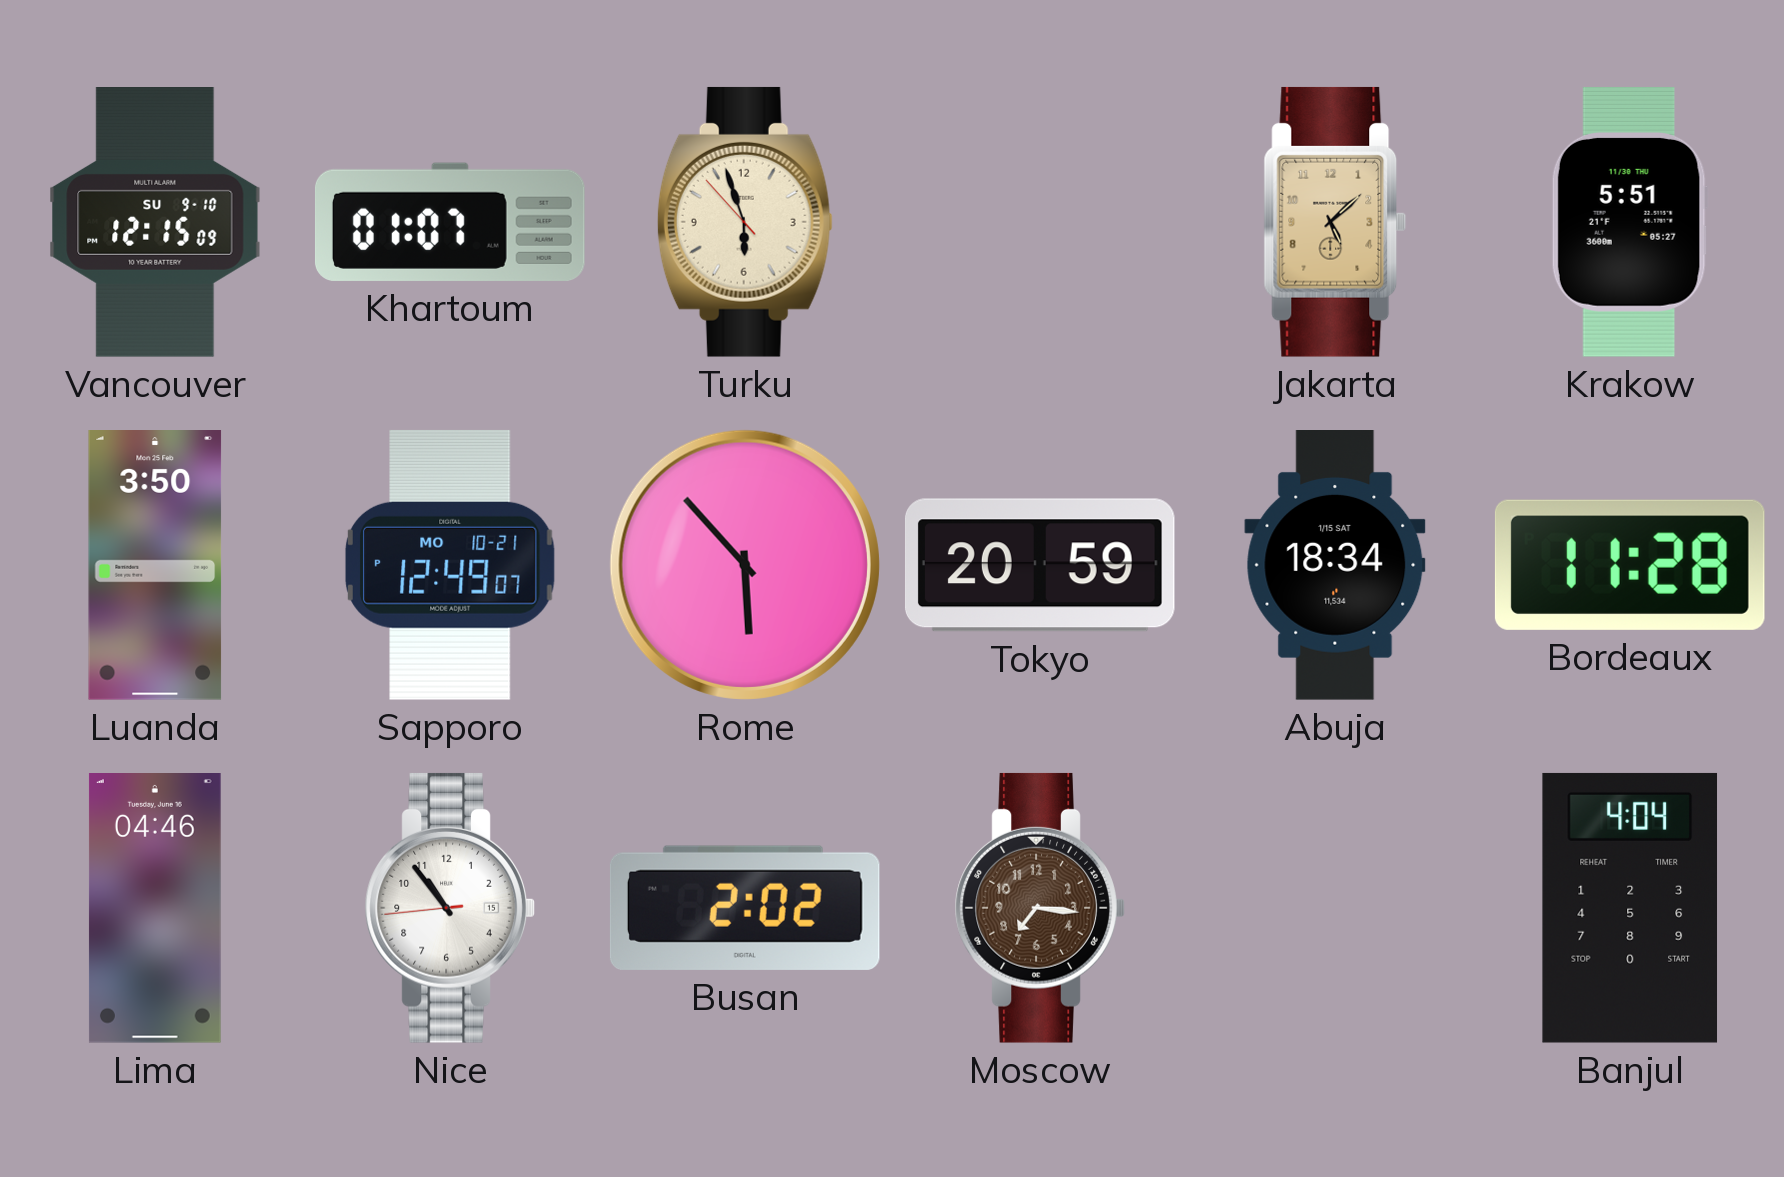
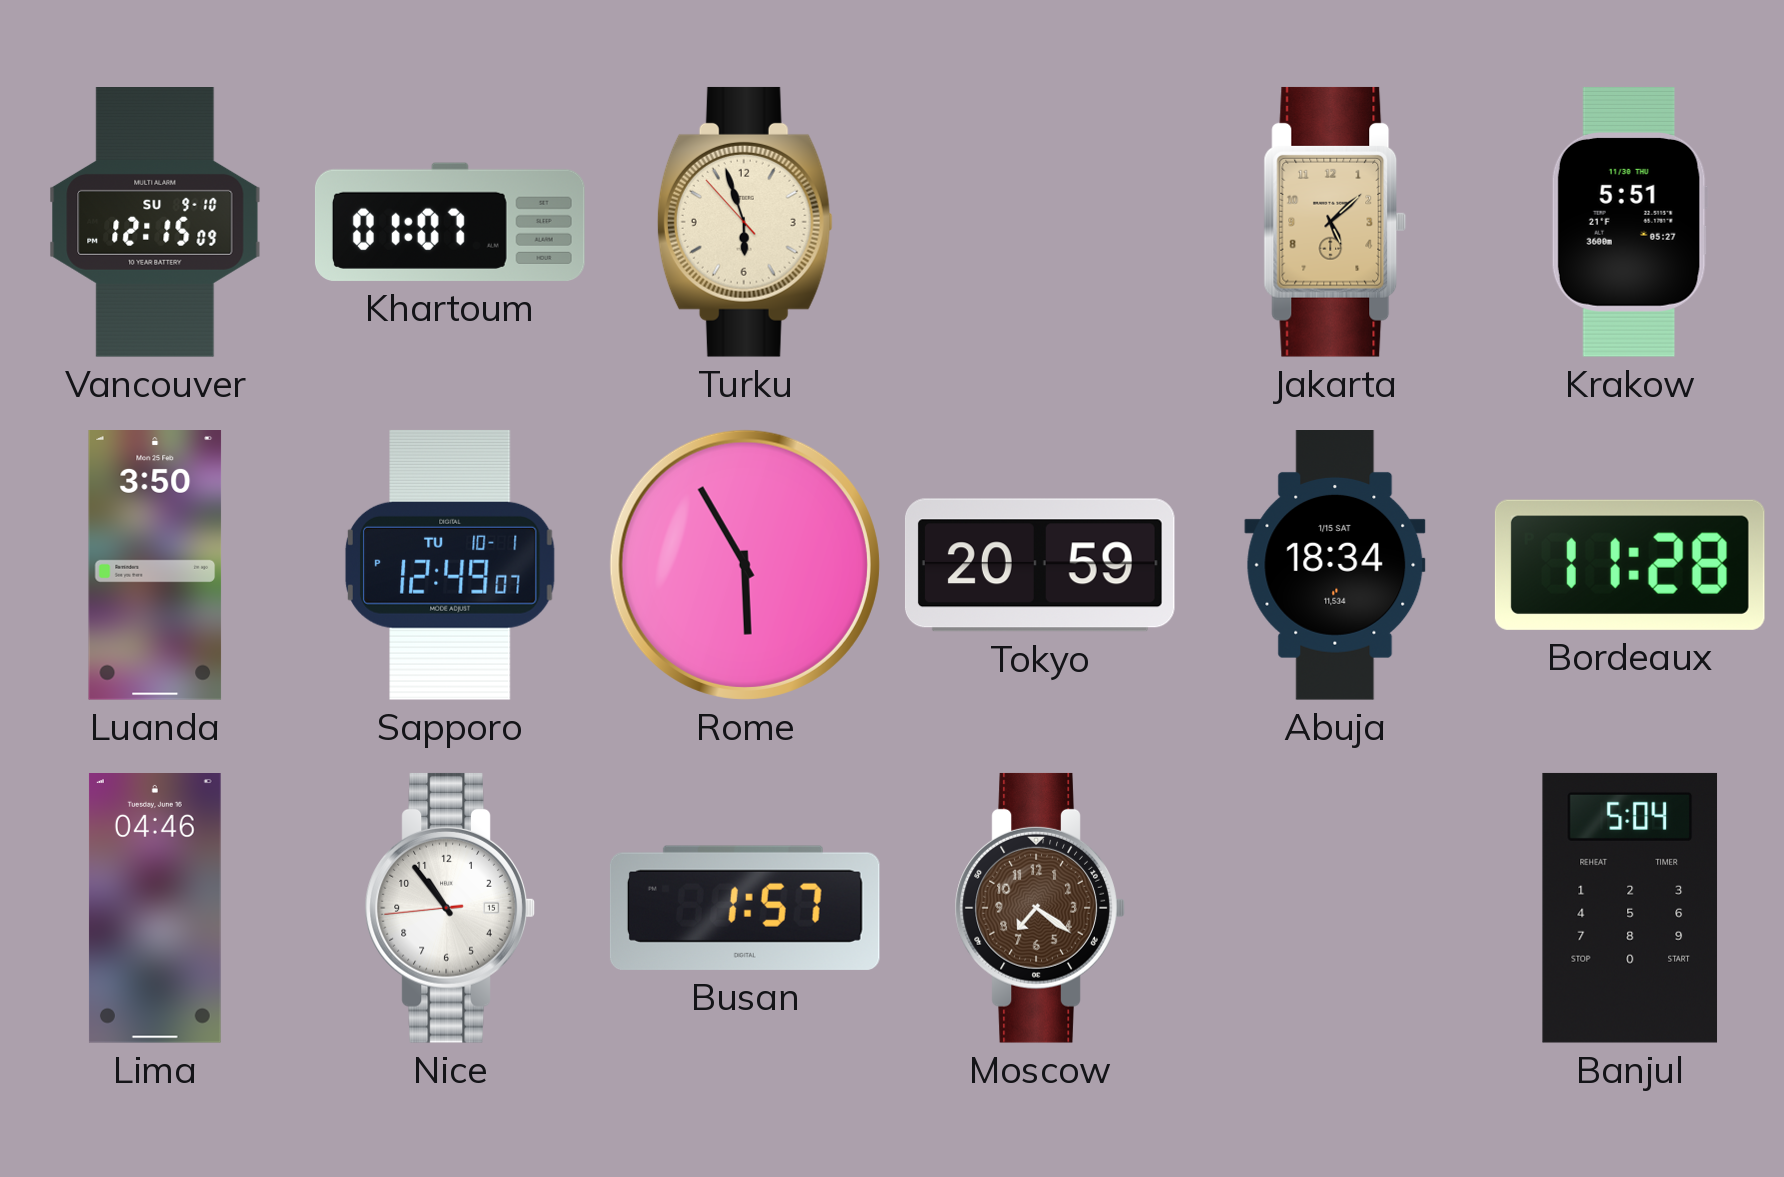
Sapporo date: MO 10-21 -> TU 10-1 (450, 565)
Rome: 5:53 -> 5:55 (745, 565)
Busan: 2:02 -> 1:57 (745, 908)
Moscow: 7:16 -> 7:21 (1040, 908)
Banjul: 4:04 -> 5:04 (1630, 908)
